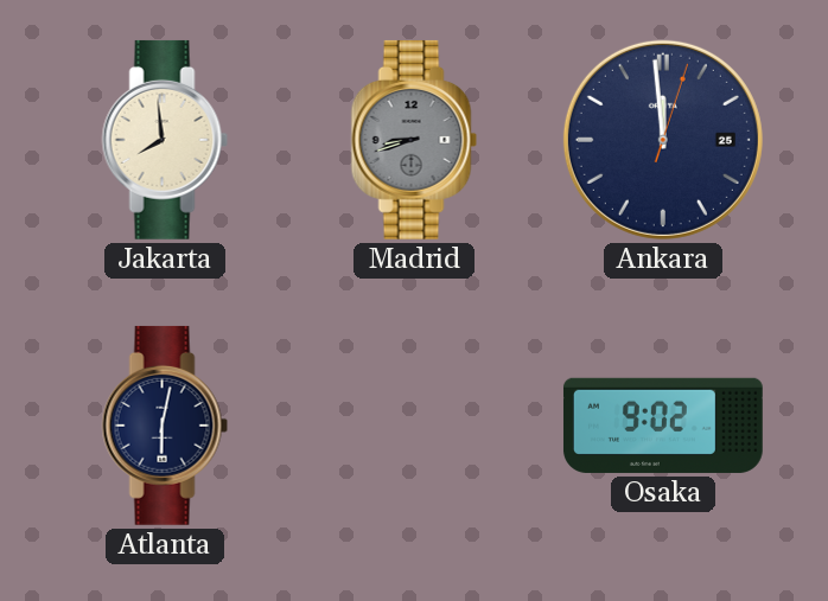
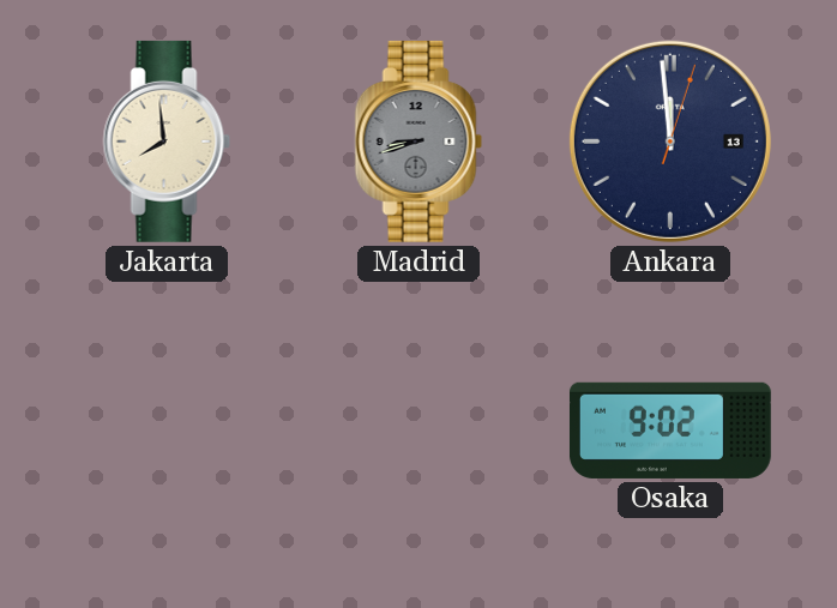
Ankara date: 25 -> 13 (670, 142)
Atlanta: 6:02 -> none (165, 426)
